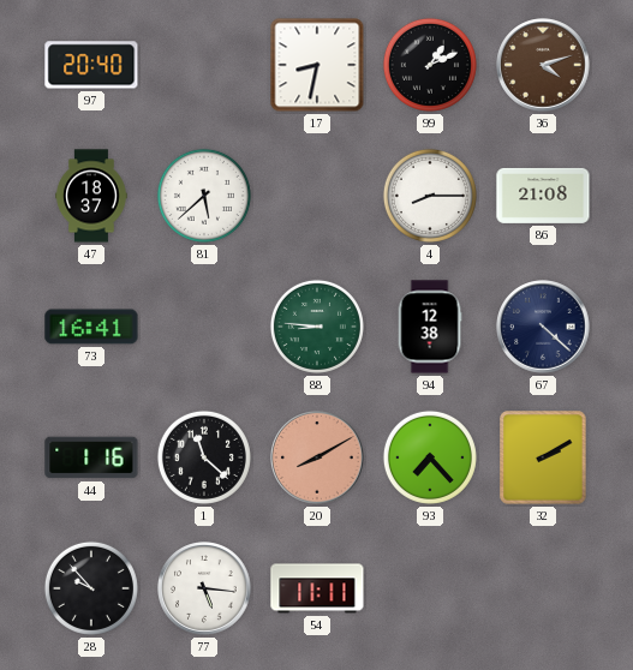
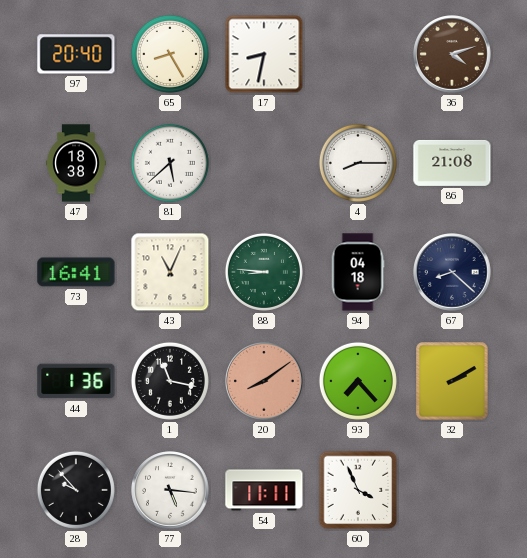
65: none -> 8:25 (170, 54)
99: 1:11 -> none (430, 65)
47: 18:37 -> 18:38 (76, 163)
43: none -> 11:04 (170, 272)
94: 12:38 -> 04:18 (358, 272)
67: 4:22 -> 8:22 (452, 272)
44: 1:16 -> 1:36 (76, 381)
1: 11:22 -> 11:17 (170, 381)
20: 8:10 -> 8:09 (264, 381)
60: none -> 3:56 (358, 490)
